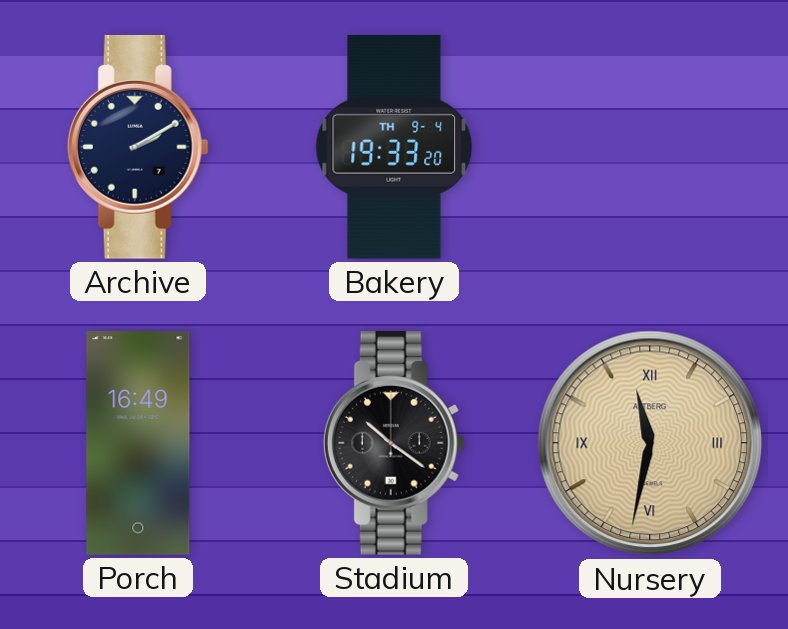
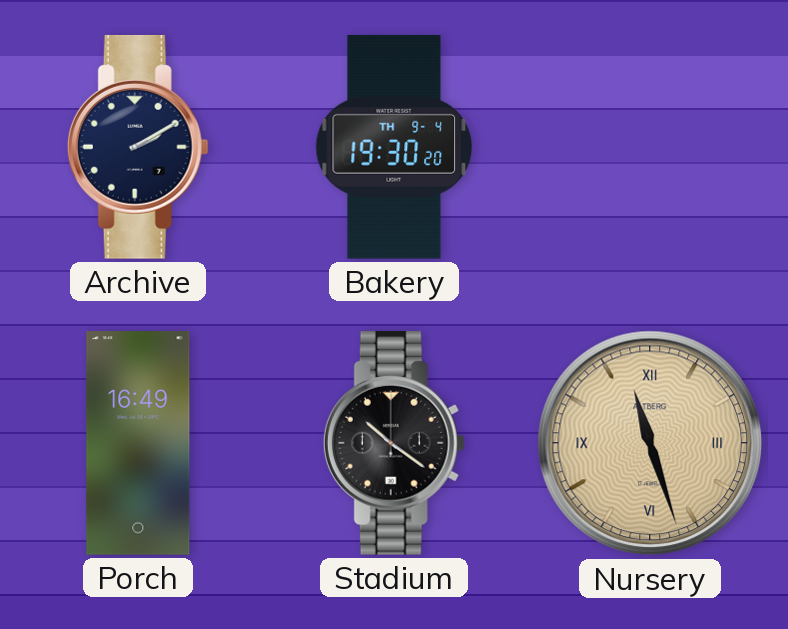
Bakery: 19:33 -> 19:30 (394, 147)
Nursery: 11:32 -> 11:27 (650, 443)
